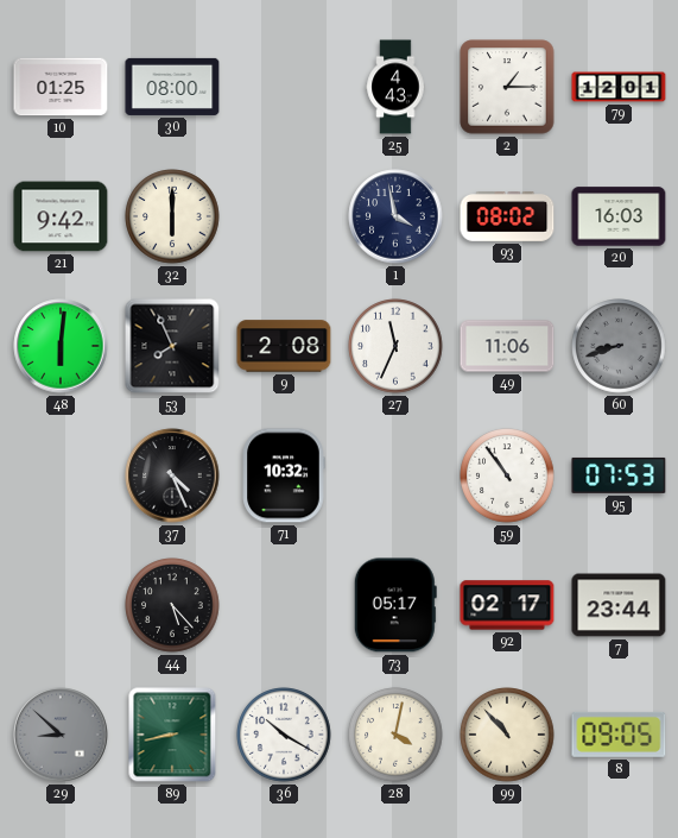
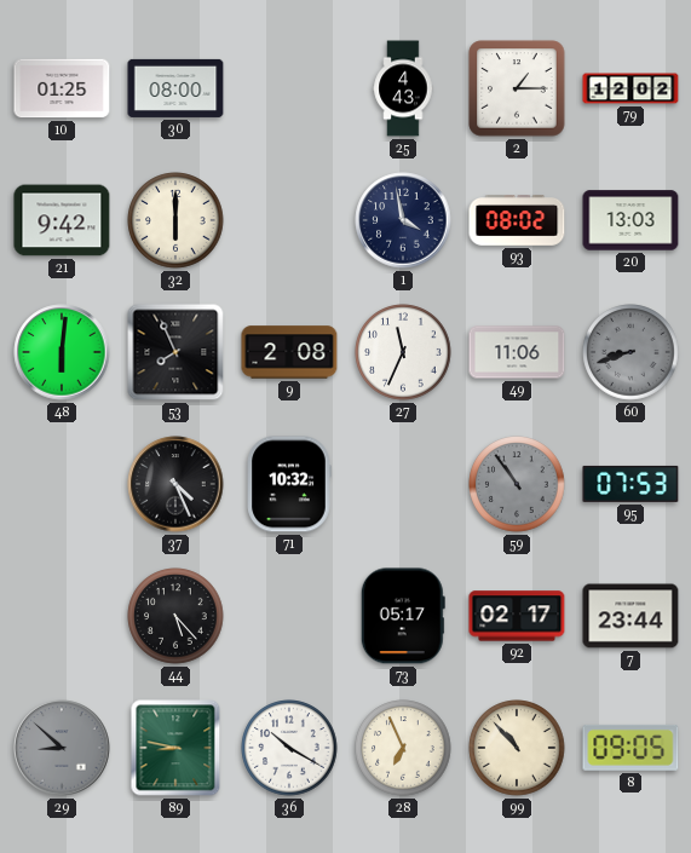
79: 12:01 -> 12:02 (630, 88)
20: 16:03 -> 13:03 (630, 220)
59 dial: white -> grey (517, 484)
89: 8:43 -> 8:47 (175, 748)
28: 4:02 -> 6:56 (403, 748)
